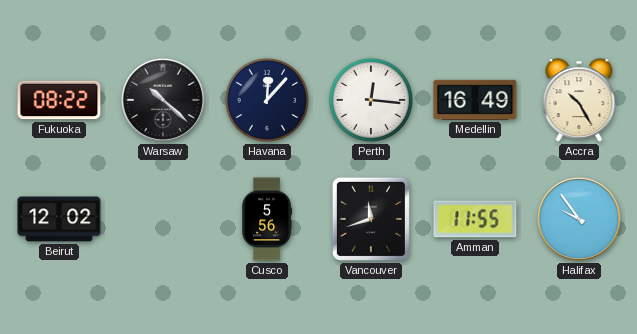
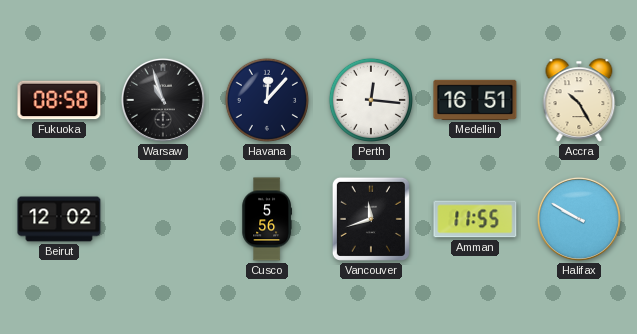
Fukuoka: 08:22 -> 08:58 (59, 100)
Warsaw: 10:22 -> 10:57 (163, 100)
Medellin: 16:49 -> 16:51 (475, 100)
Halifax: 9:54 -> 9:50 (579, 219)
